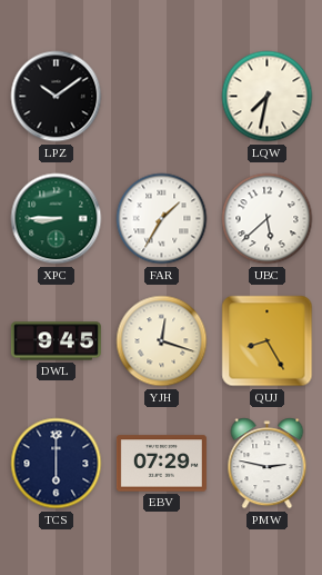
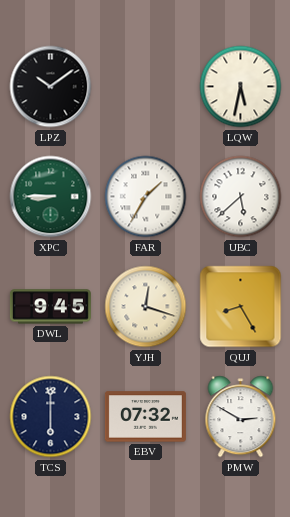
LQW: 7:32 -> 5:32 (241, 87)
EBV: 07:29 -> 07:32 (145, 417)
PMW: 2:47 -> 2:50 (241, 417)
